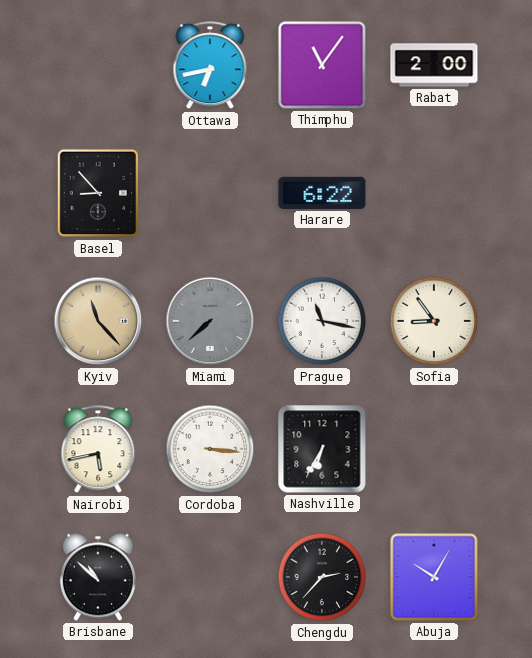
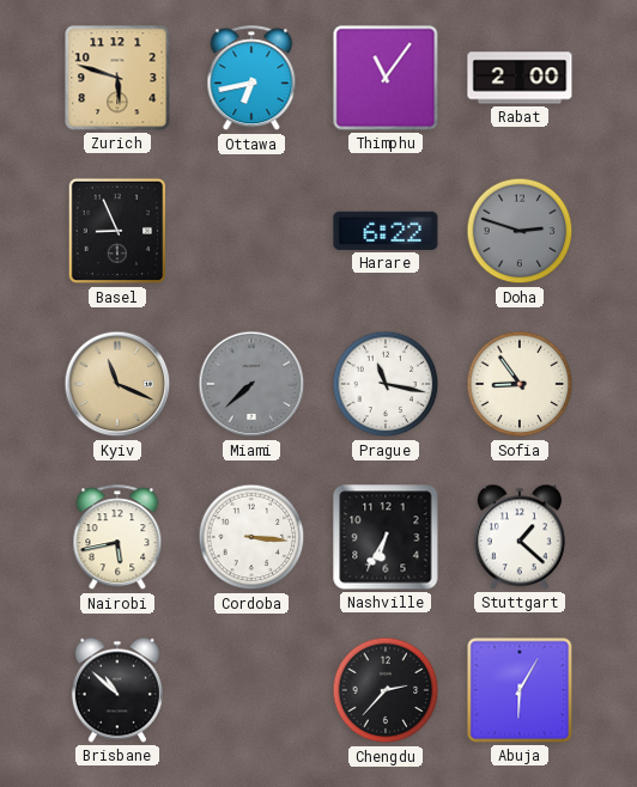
Zurich: none -> 5:48 (117, 78)
Basel: 8:53 -> 8:56 (117, 231)
Doha: none -> 2:48 (520, 231)
Kyiv: 11:23 -> 11:19 (117, 384)
Stuttgart: none -> 1:22 (520, 537)
Abuja: 10:05 -> 6:05 (520, 690)
